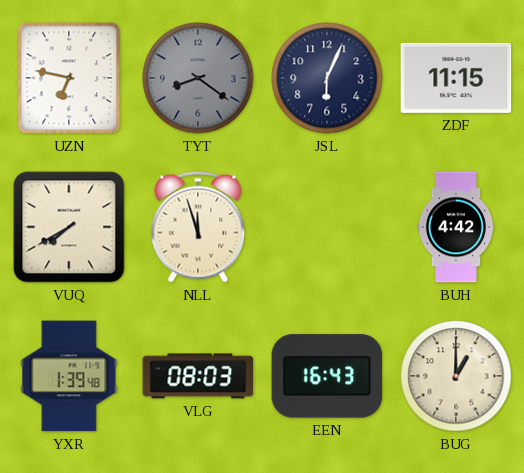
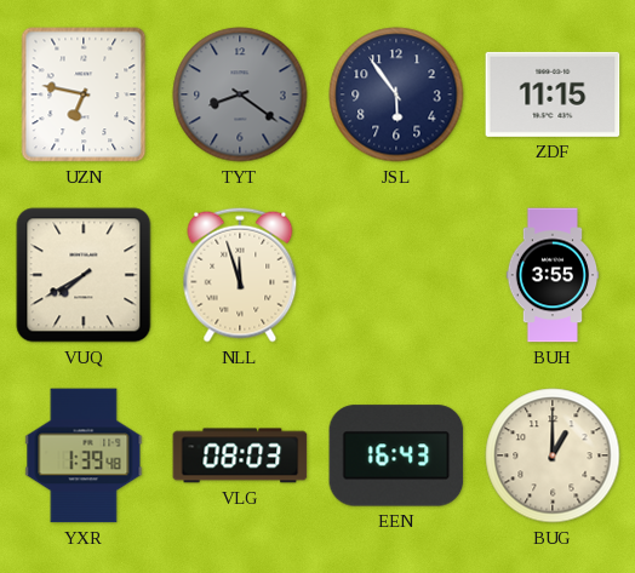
JSL: 6:04 -> 5:54 (396, 94)
BUH: 4:42 -> 3:55 (553, 275)
